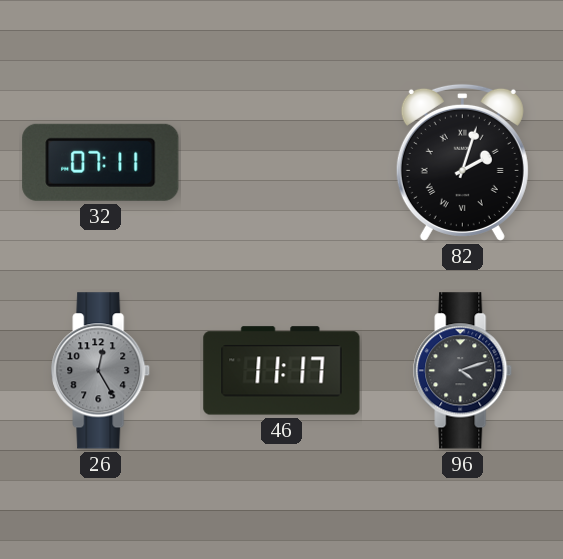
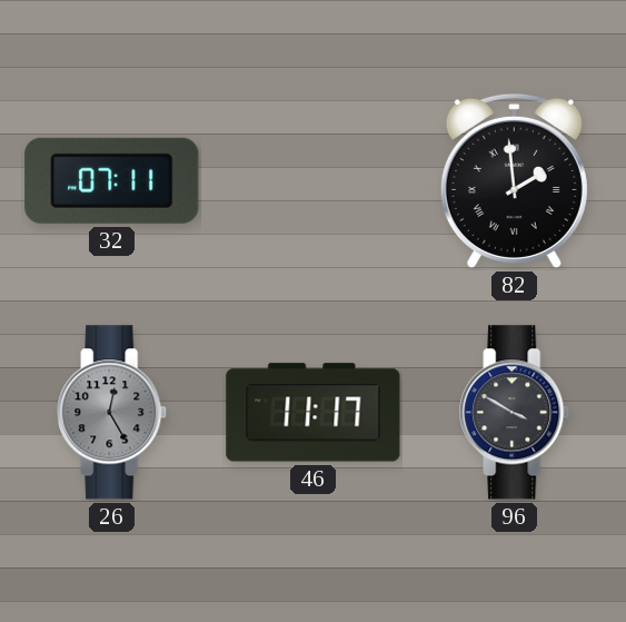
82: 2:03 -> 1:59 (514, 180)
96: 4:12 -> 3:50 (515, 413)
